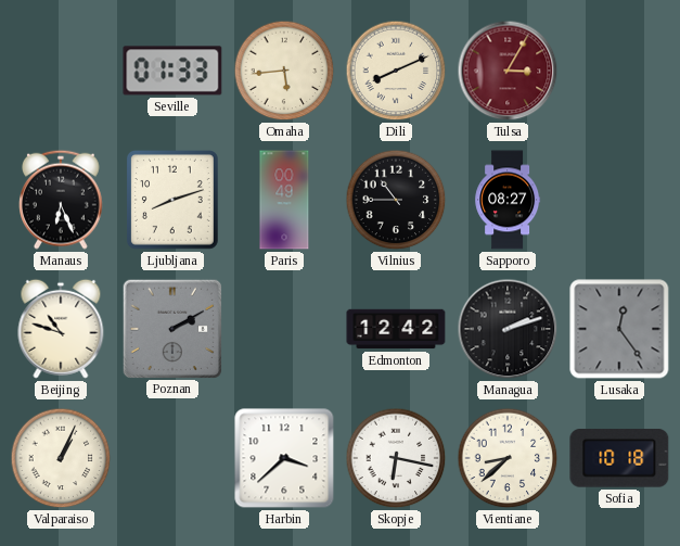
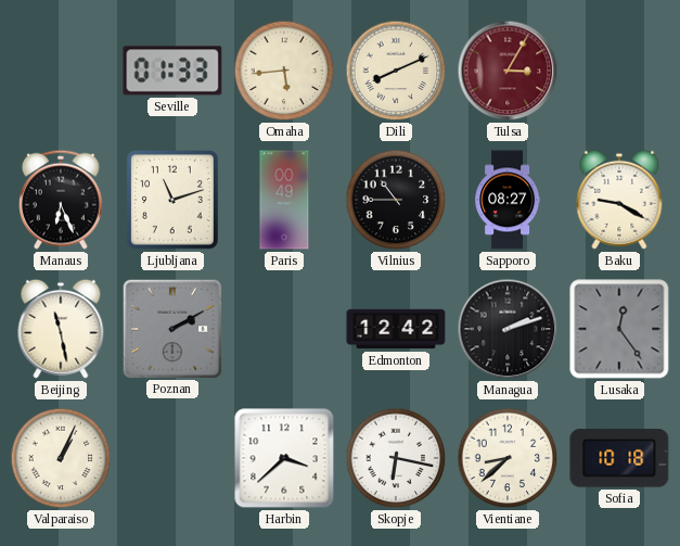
Ljubljana: 8:12 -> 11:12 (172, 200)
Baku: none -> 9:20 (619, 200)
Beijing: 10:48 -> 11:28 (61, 329)
